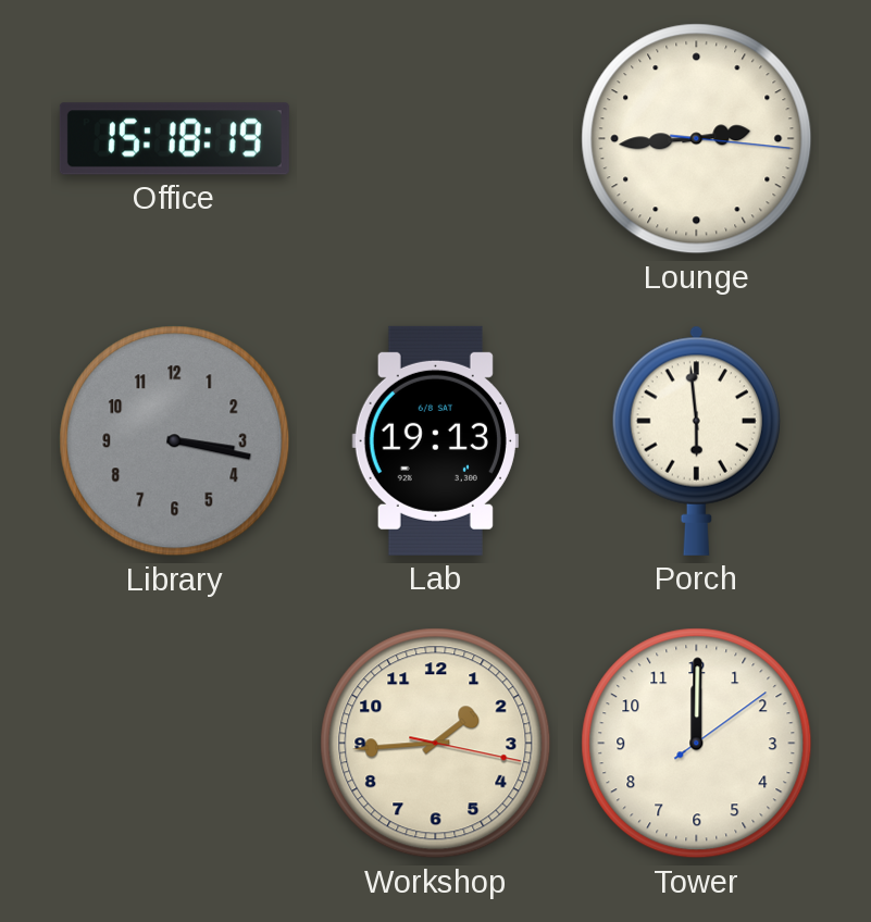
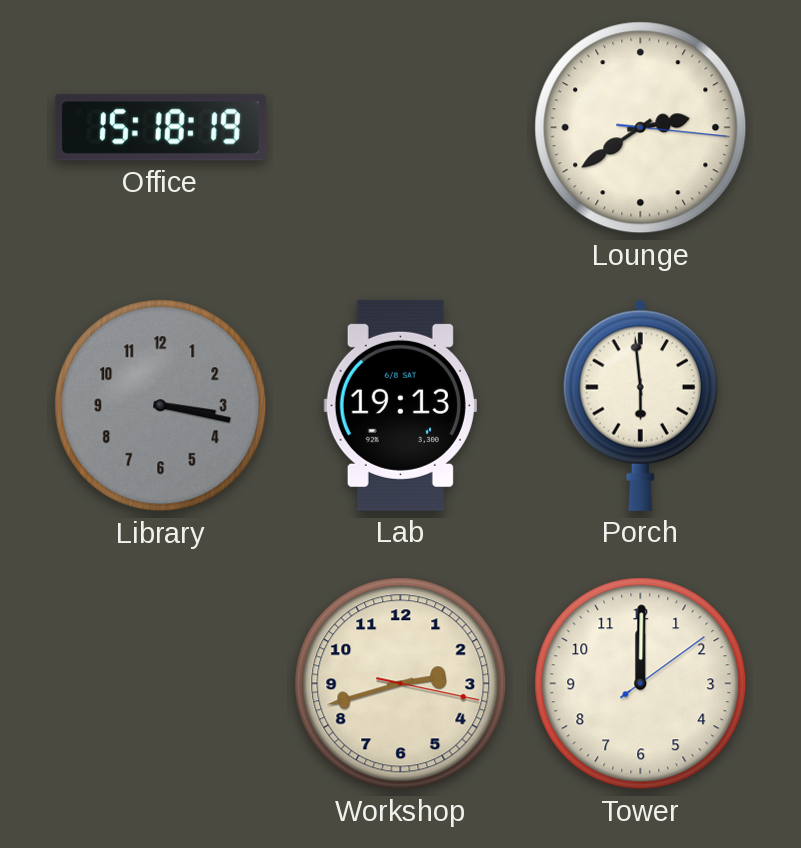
Lounge: 2:44 -> 2:39 (641, 128)
Workshop: 1:44 -> 2:42 (401, 684)
